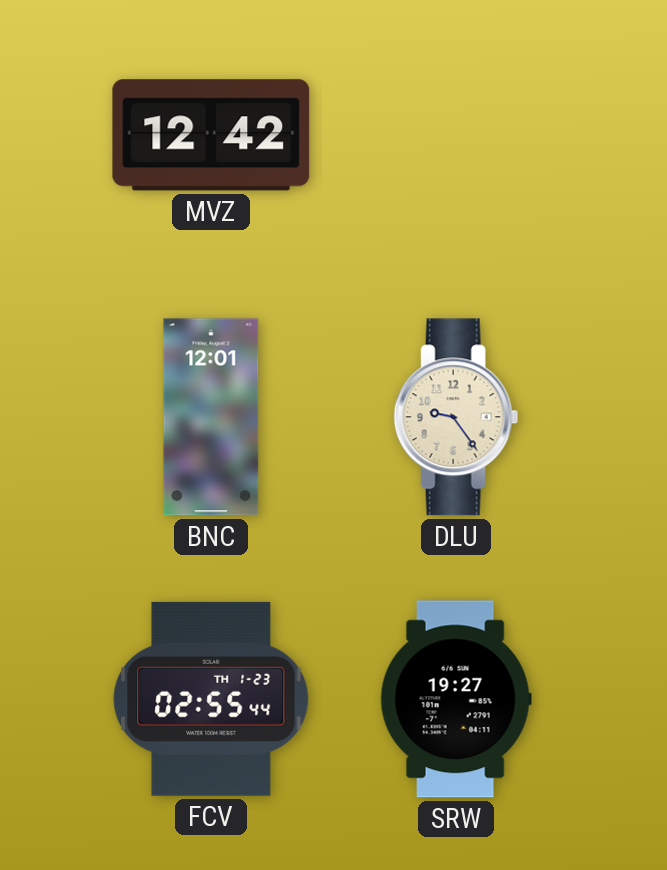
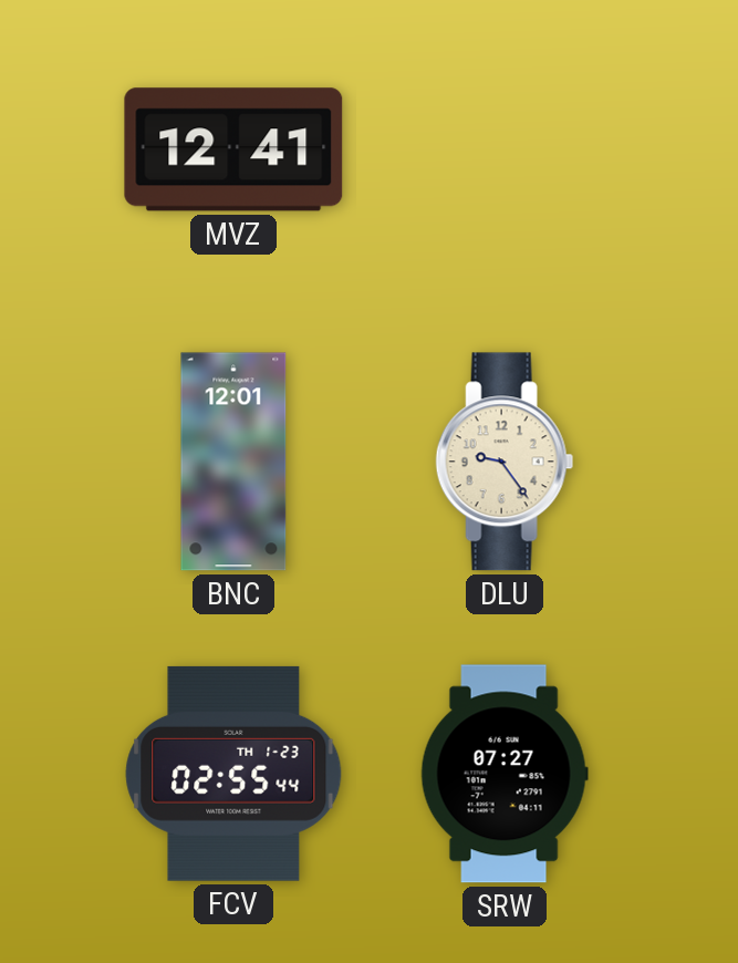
MVZ: 12:42 -> 12:41 (233, 149)
SRW: 19:27 -> 07:27 (505, 774)
